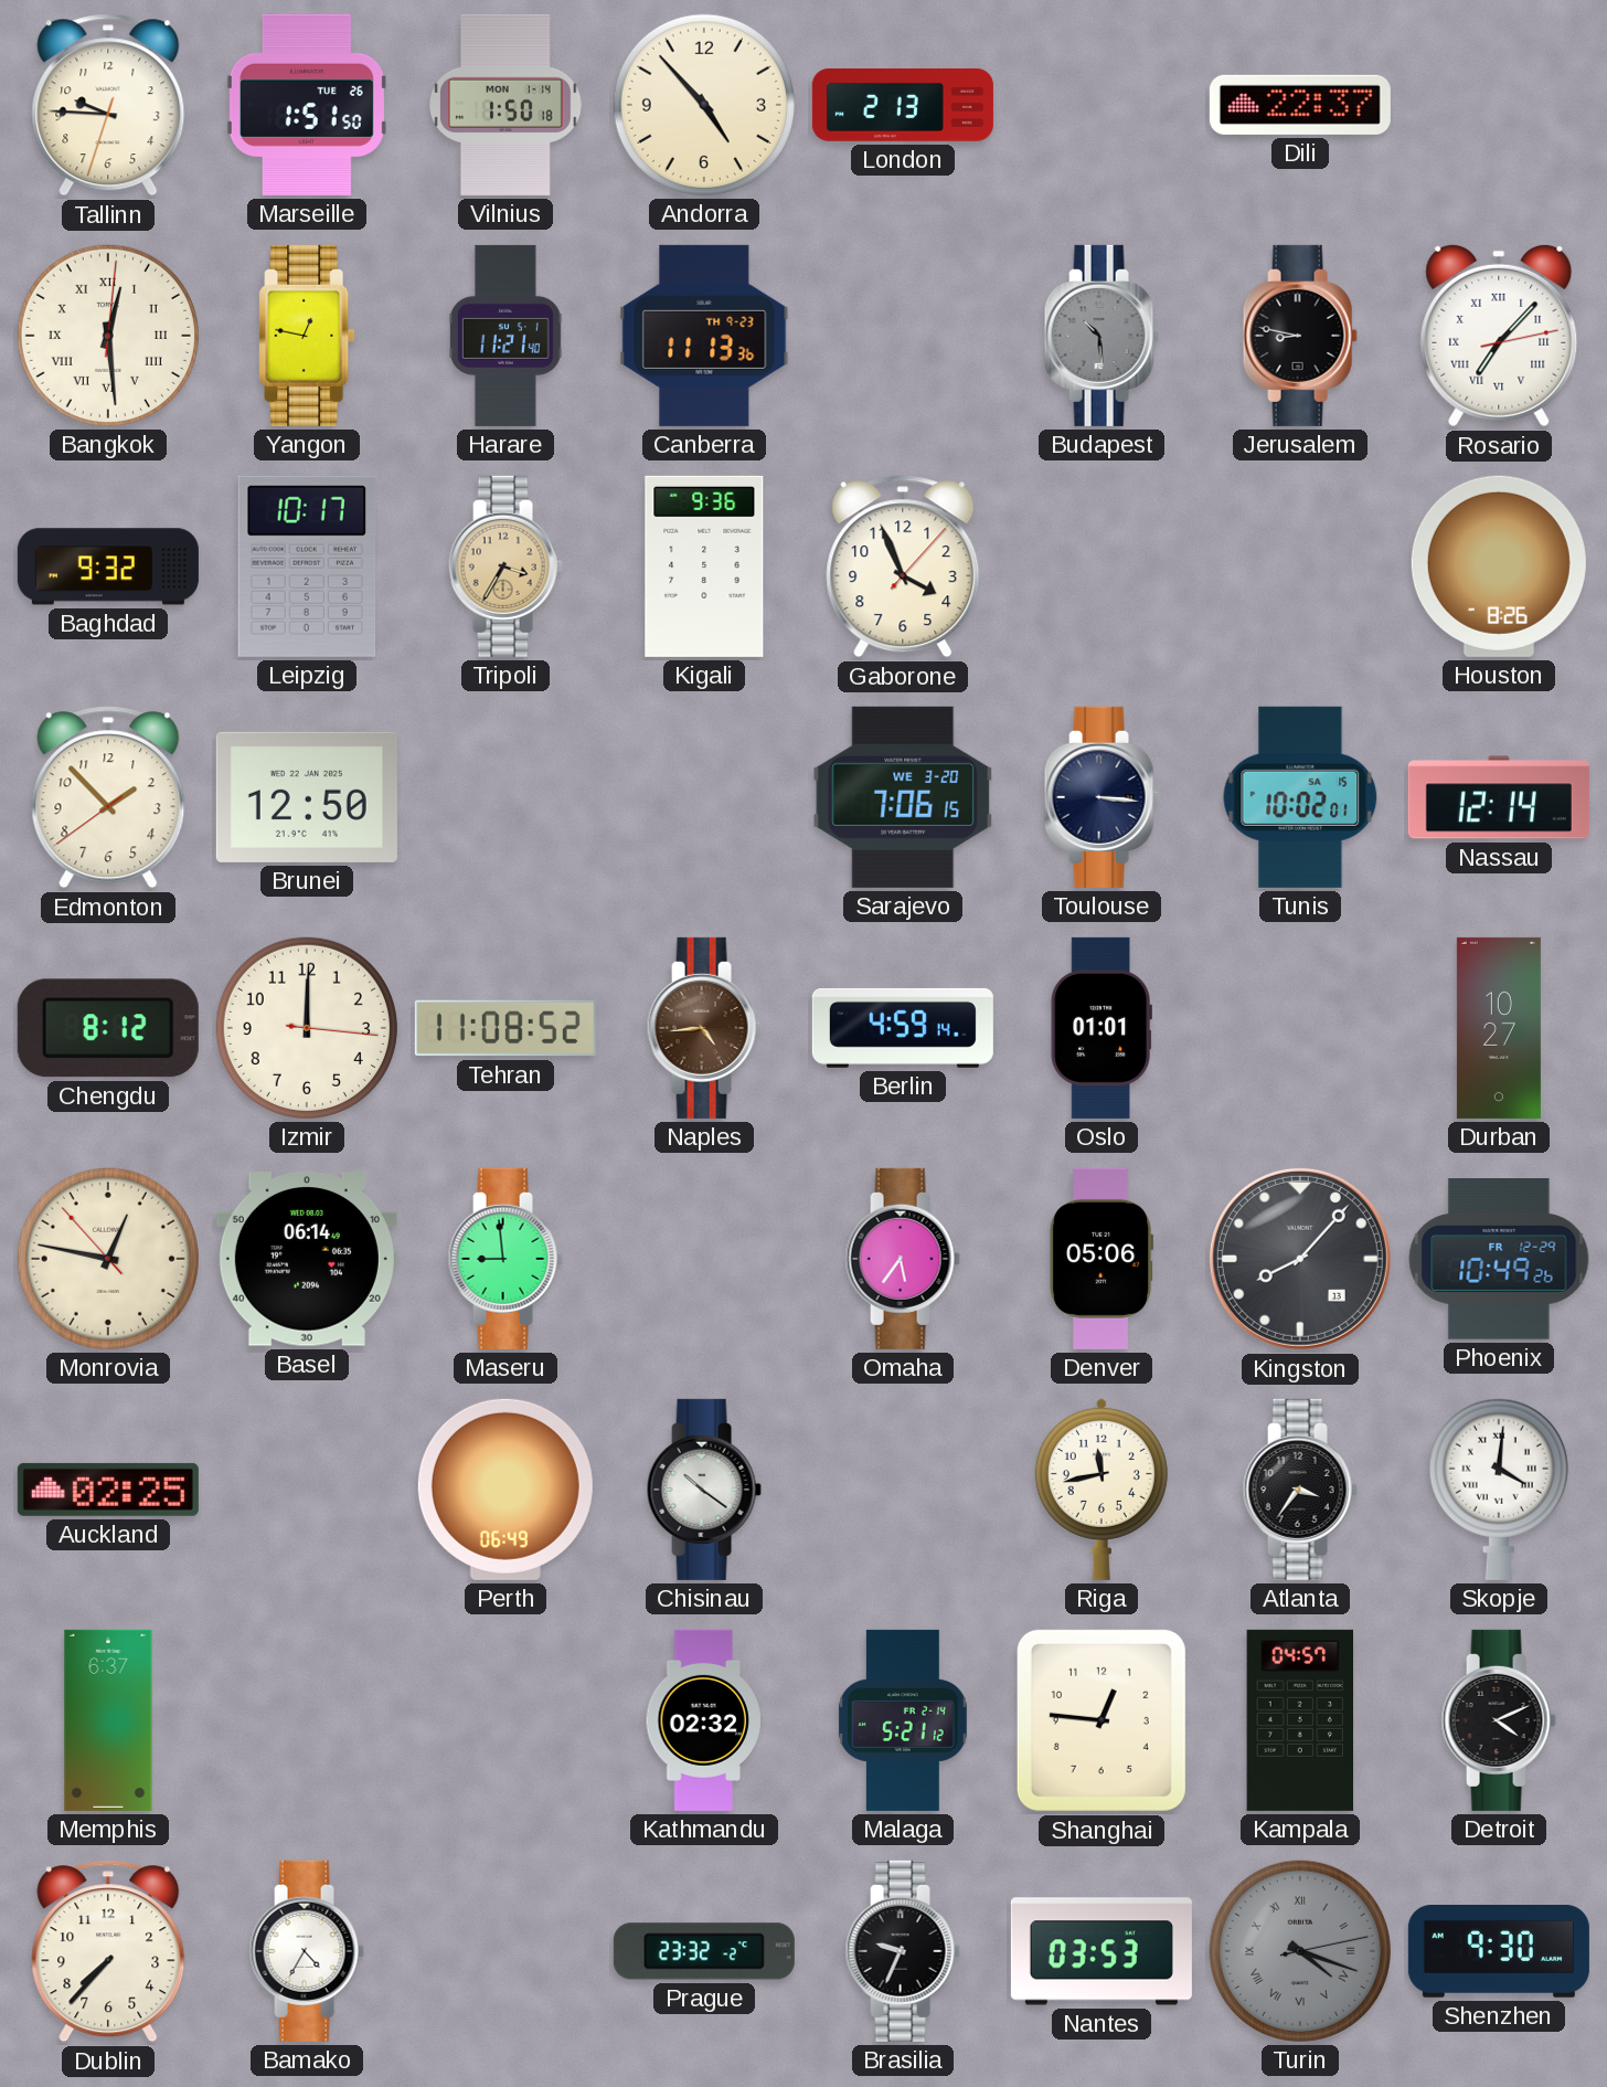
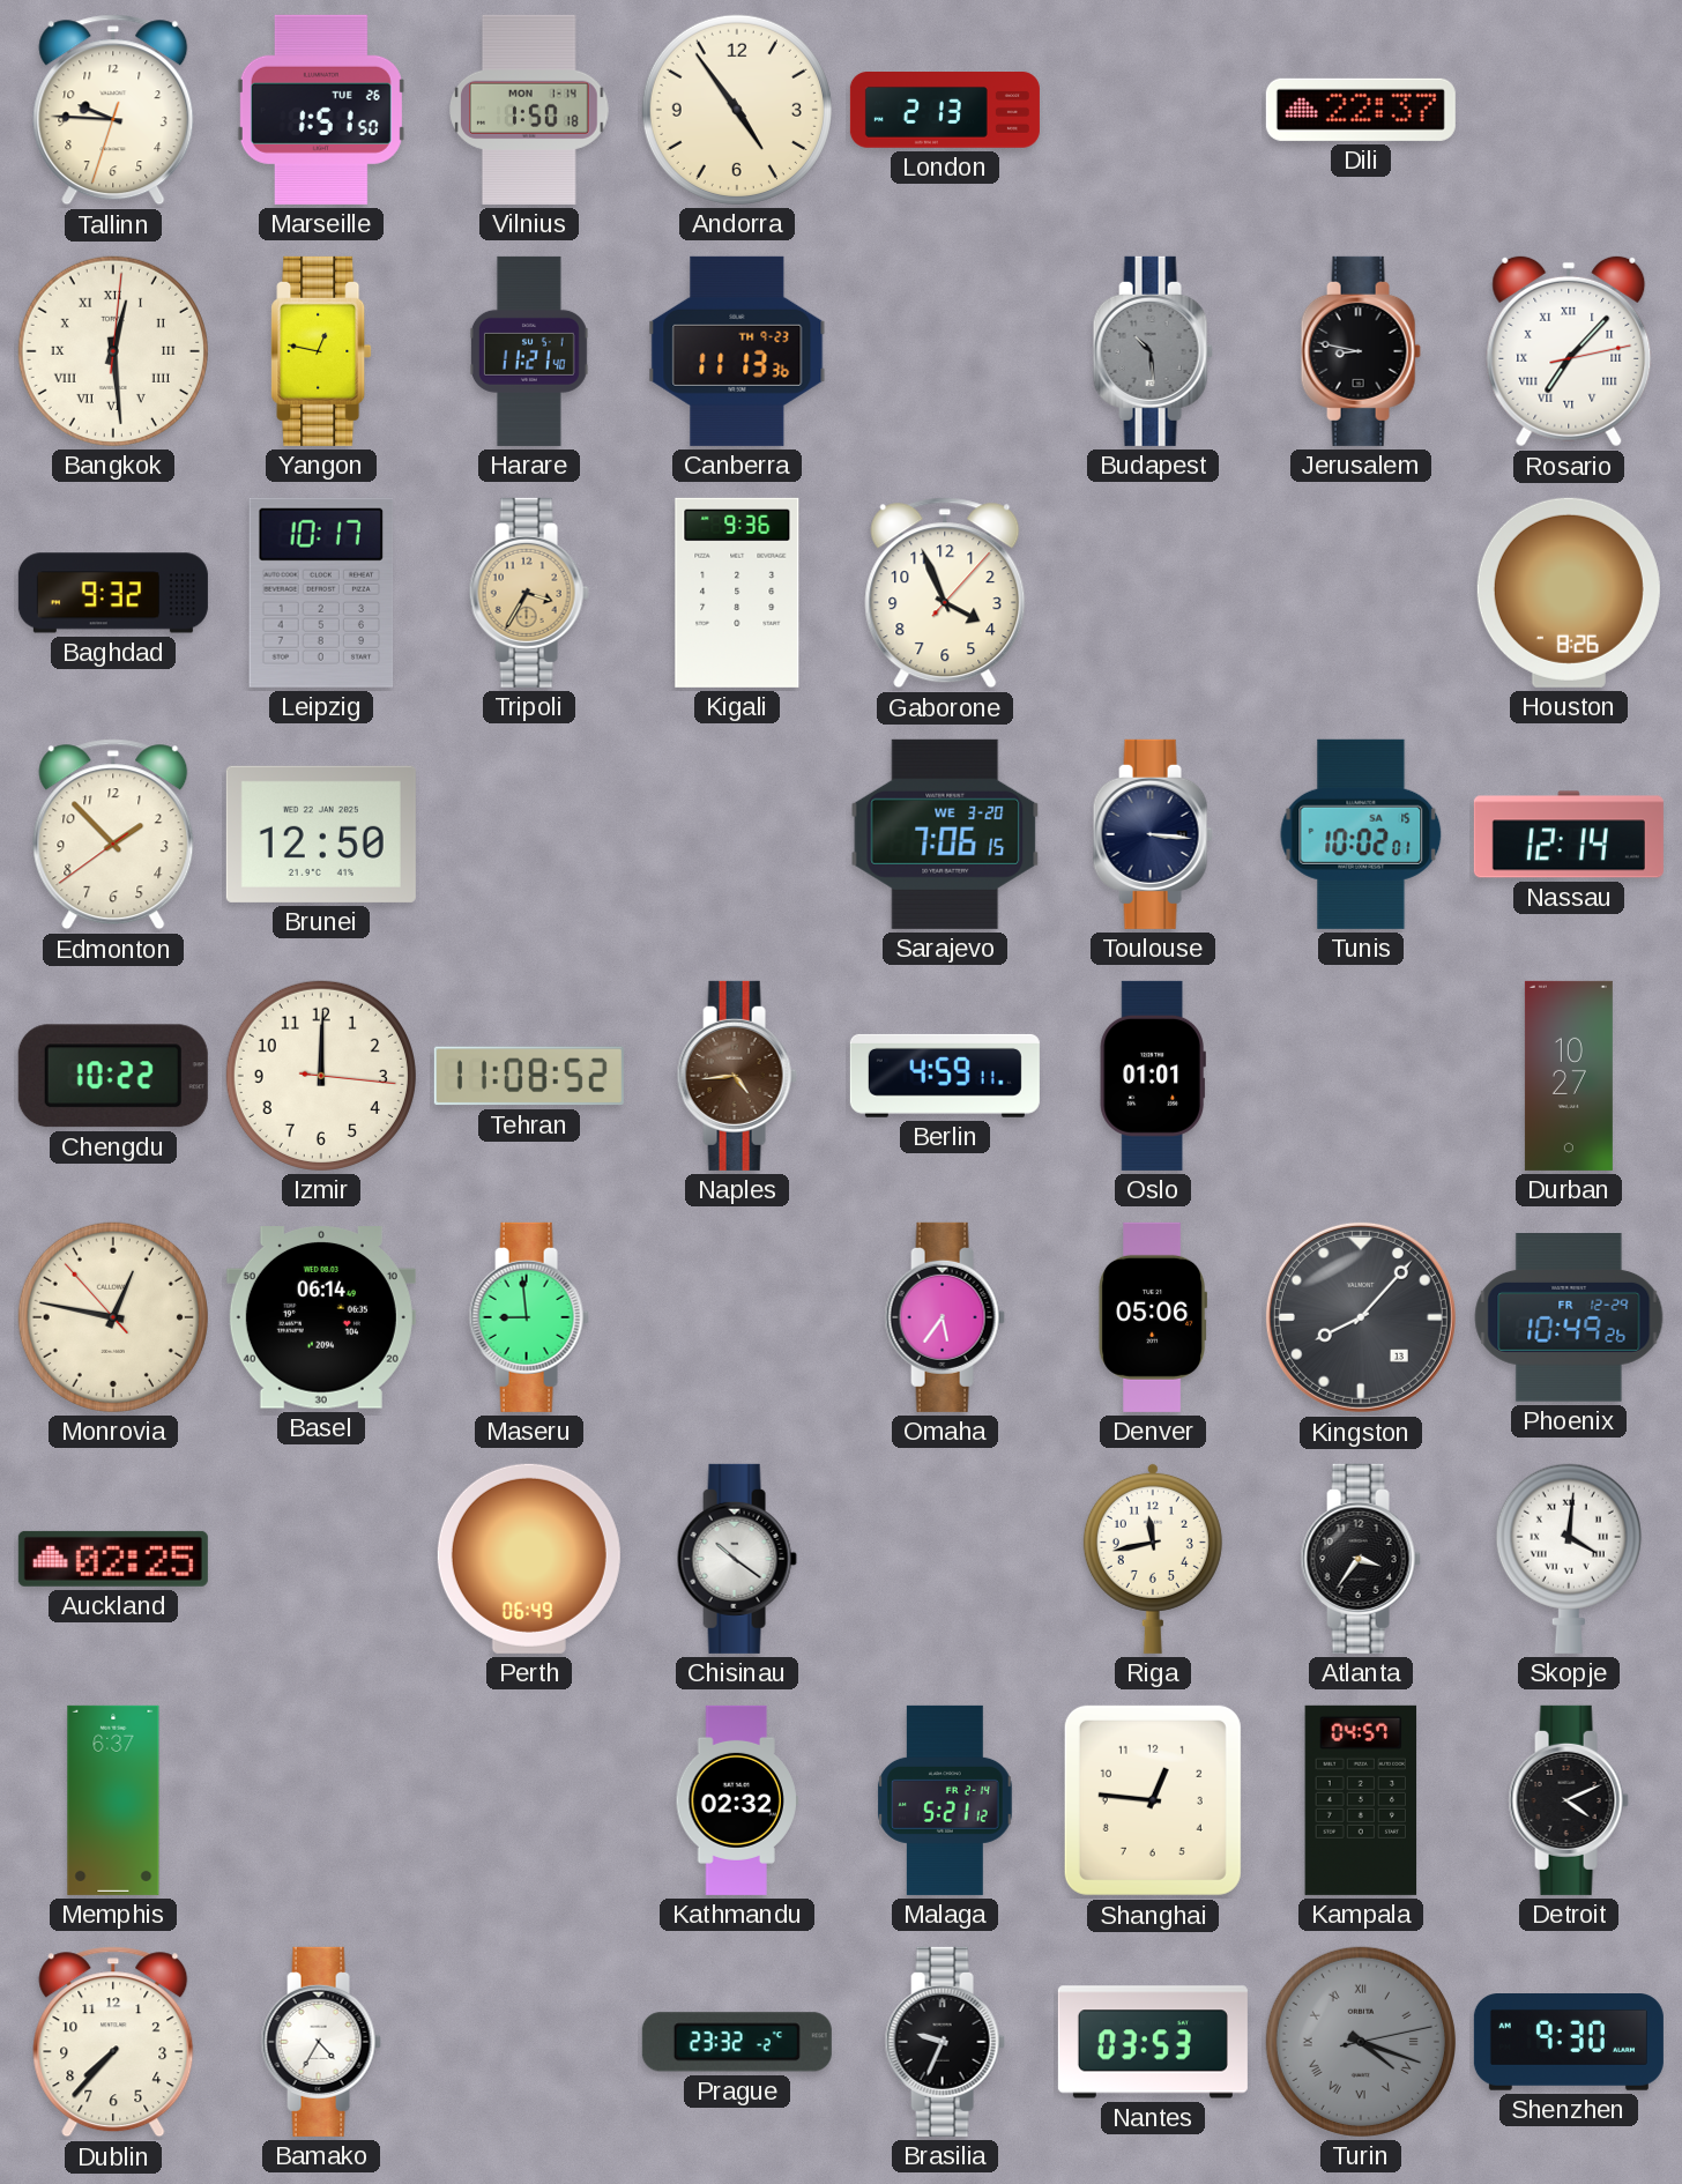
Andorra: 4:53 -> 4:54 (737, 110)
Chengdu: 8:12 -> 10:22 (113, 1076)
Berlin: 4:59:14 -> 4:59:11 (945, 1076)
